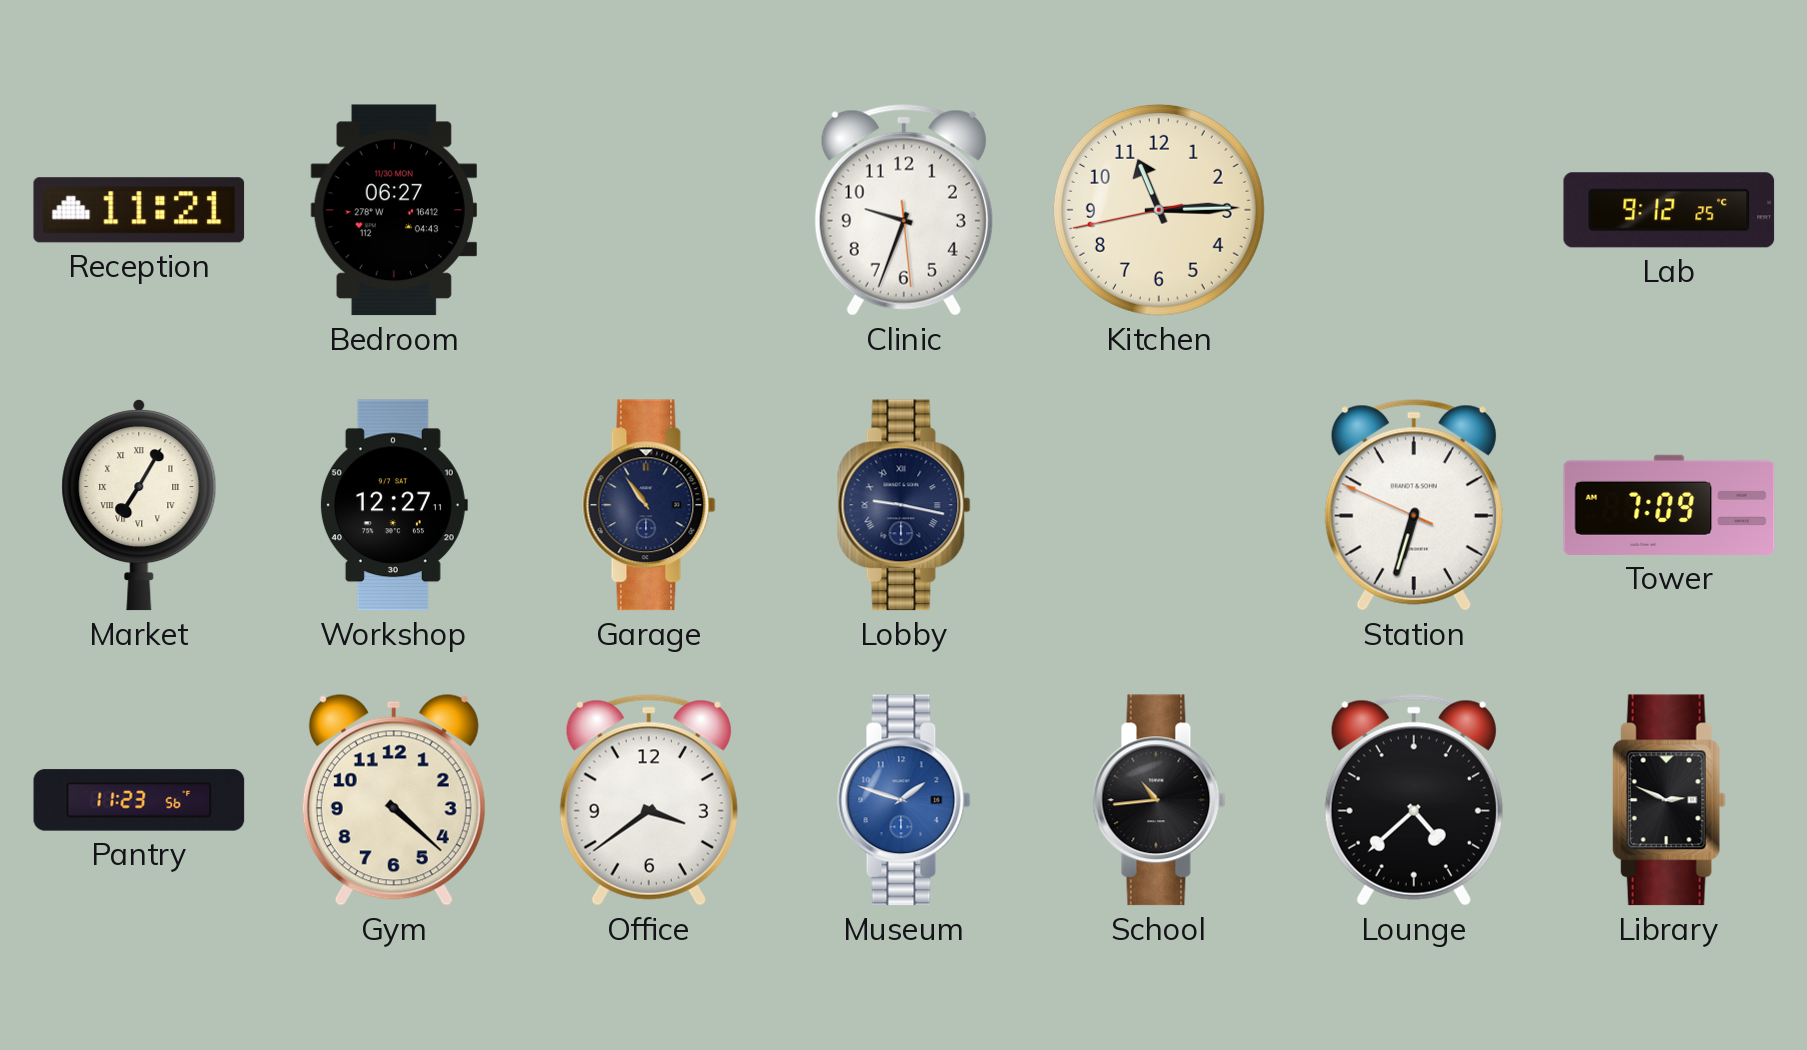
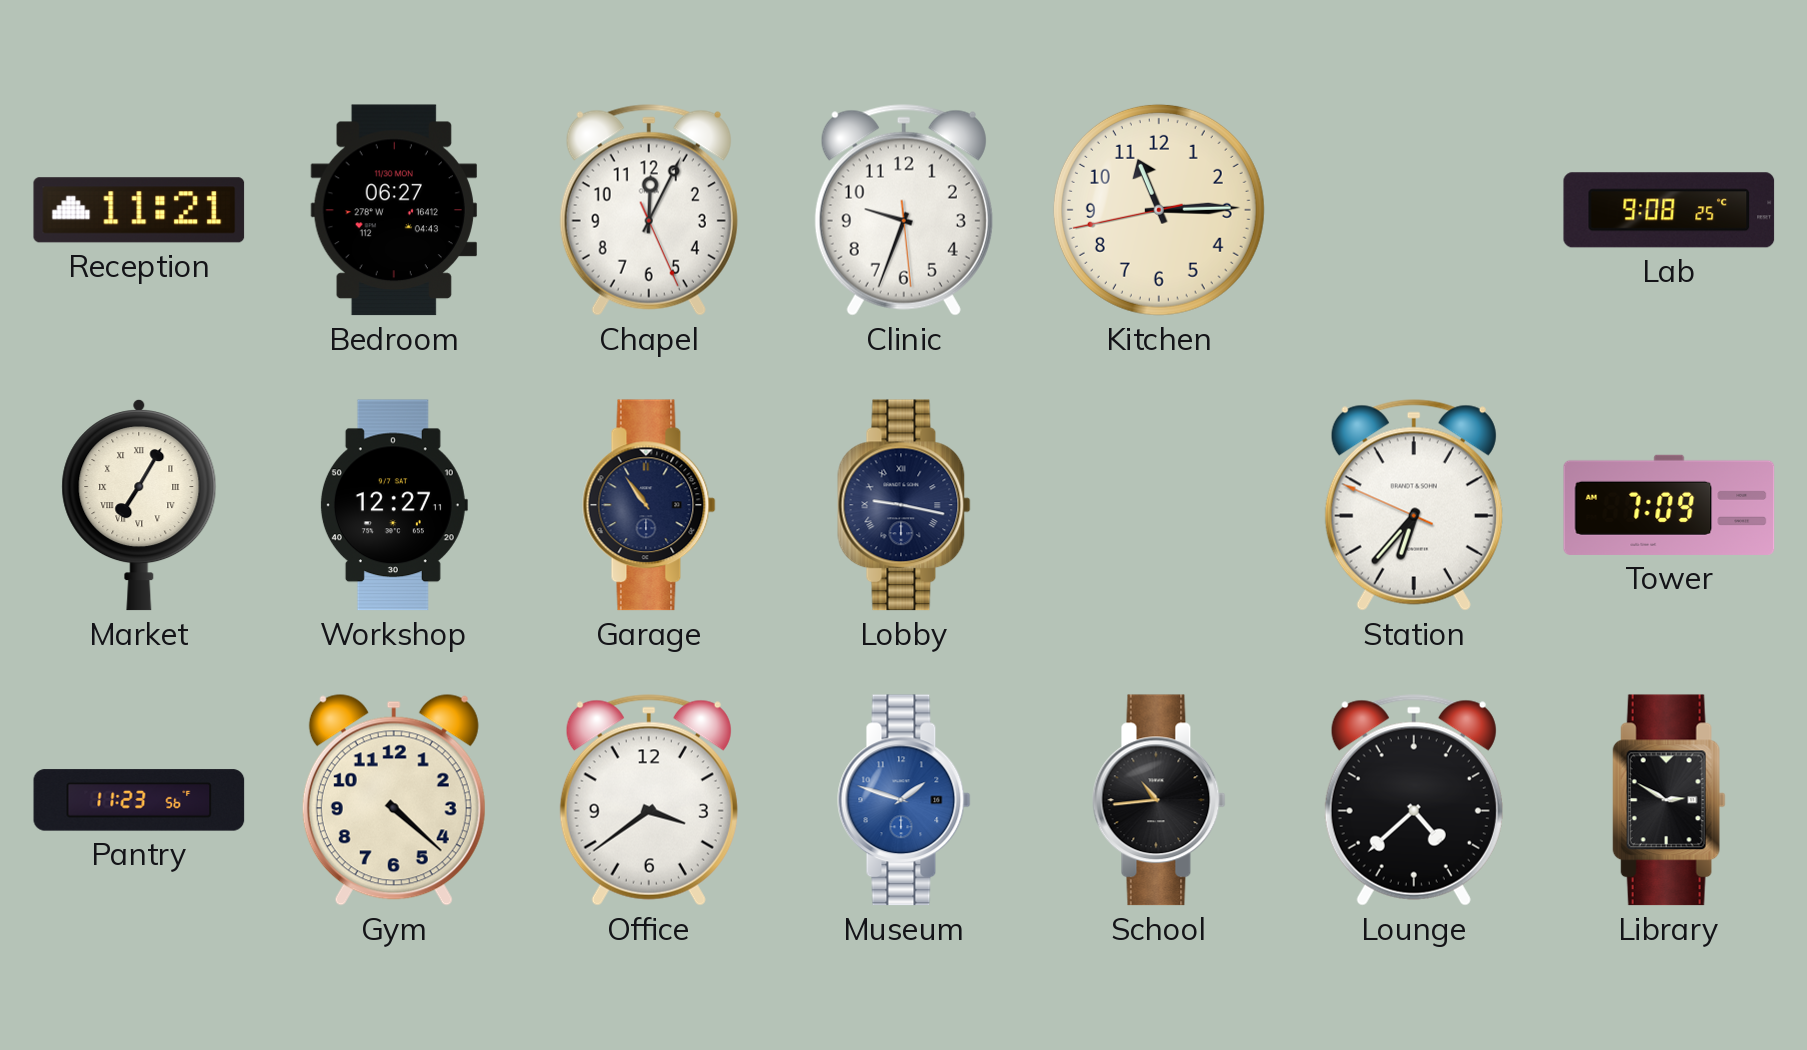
Chapel: none -> 12:04 (649, 210)
Lab: 9:12 -> 9:08 (1669, 210)
Station: 6:32 -> 6:36 (1414, 505)
Library: 2:49 -> 2:50 (1669, 800)
